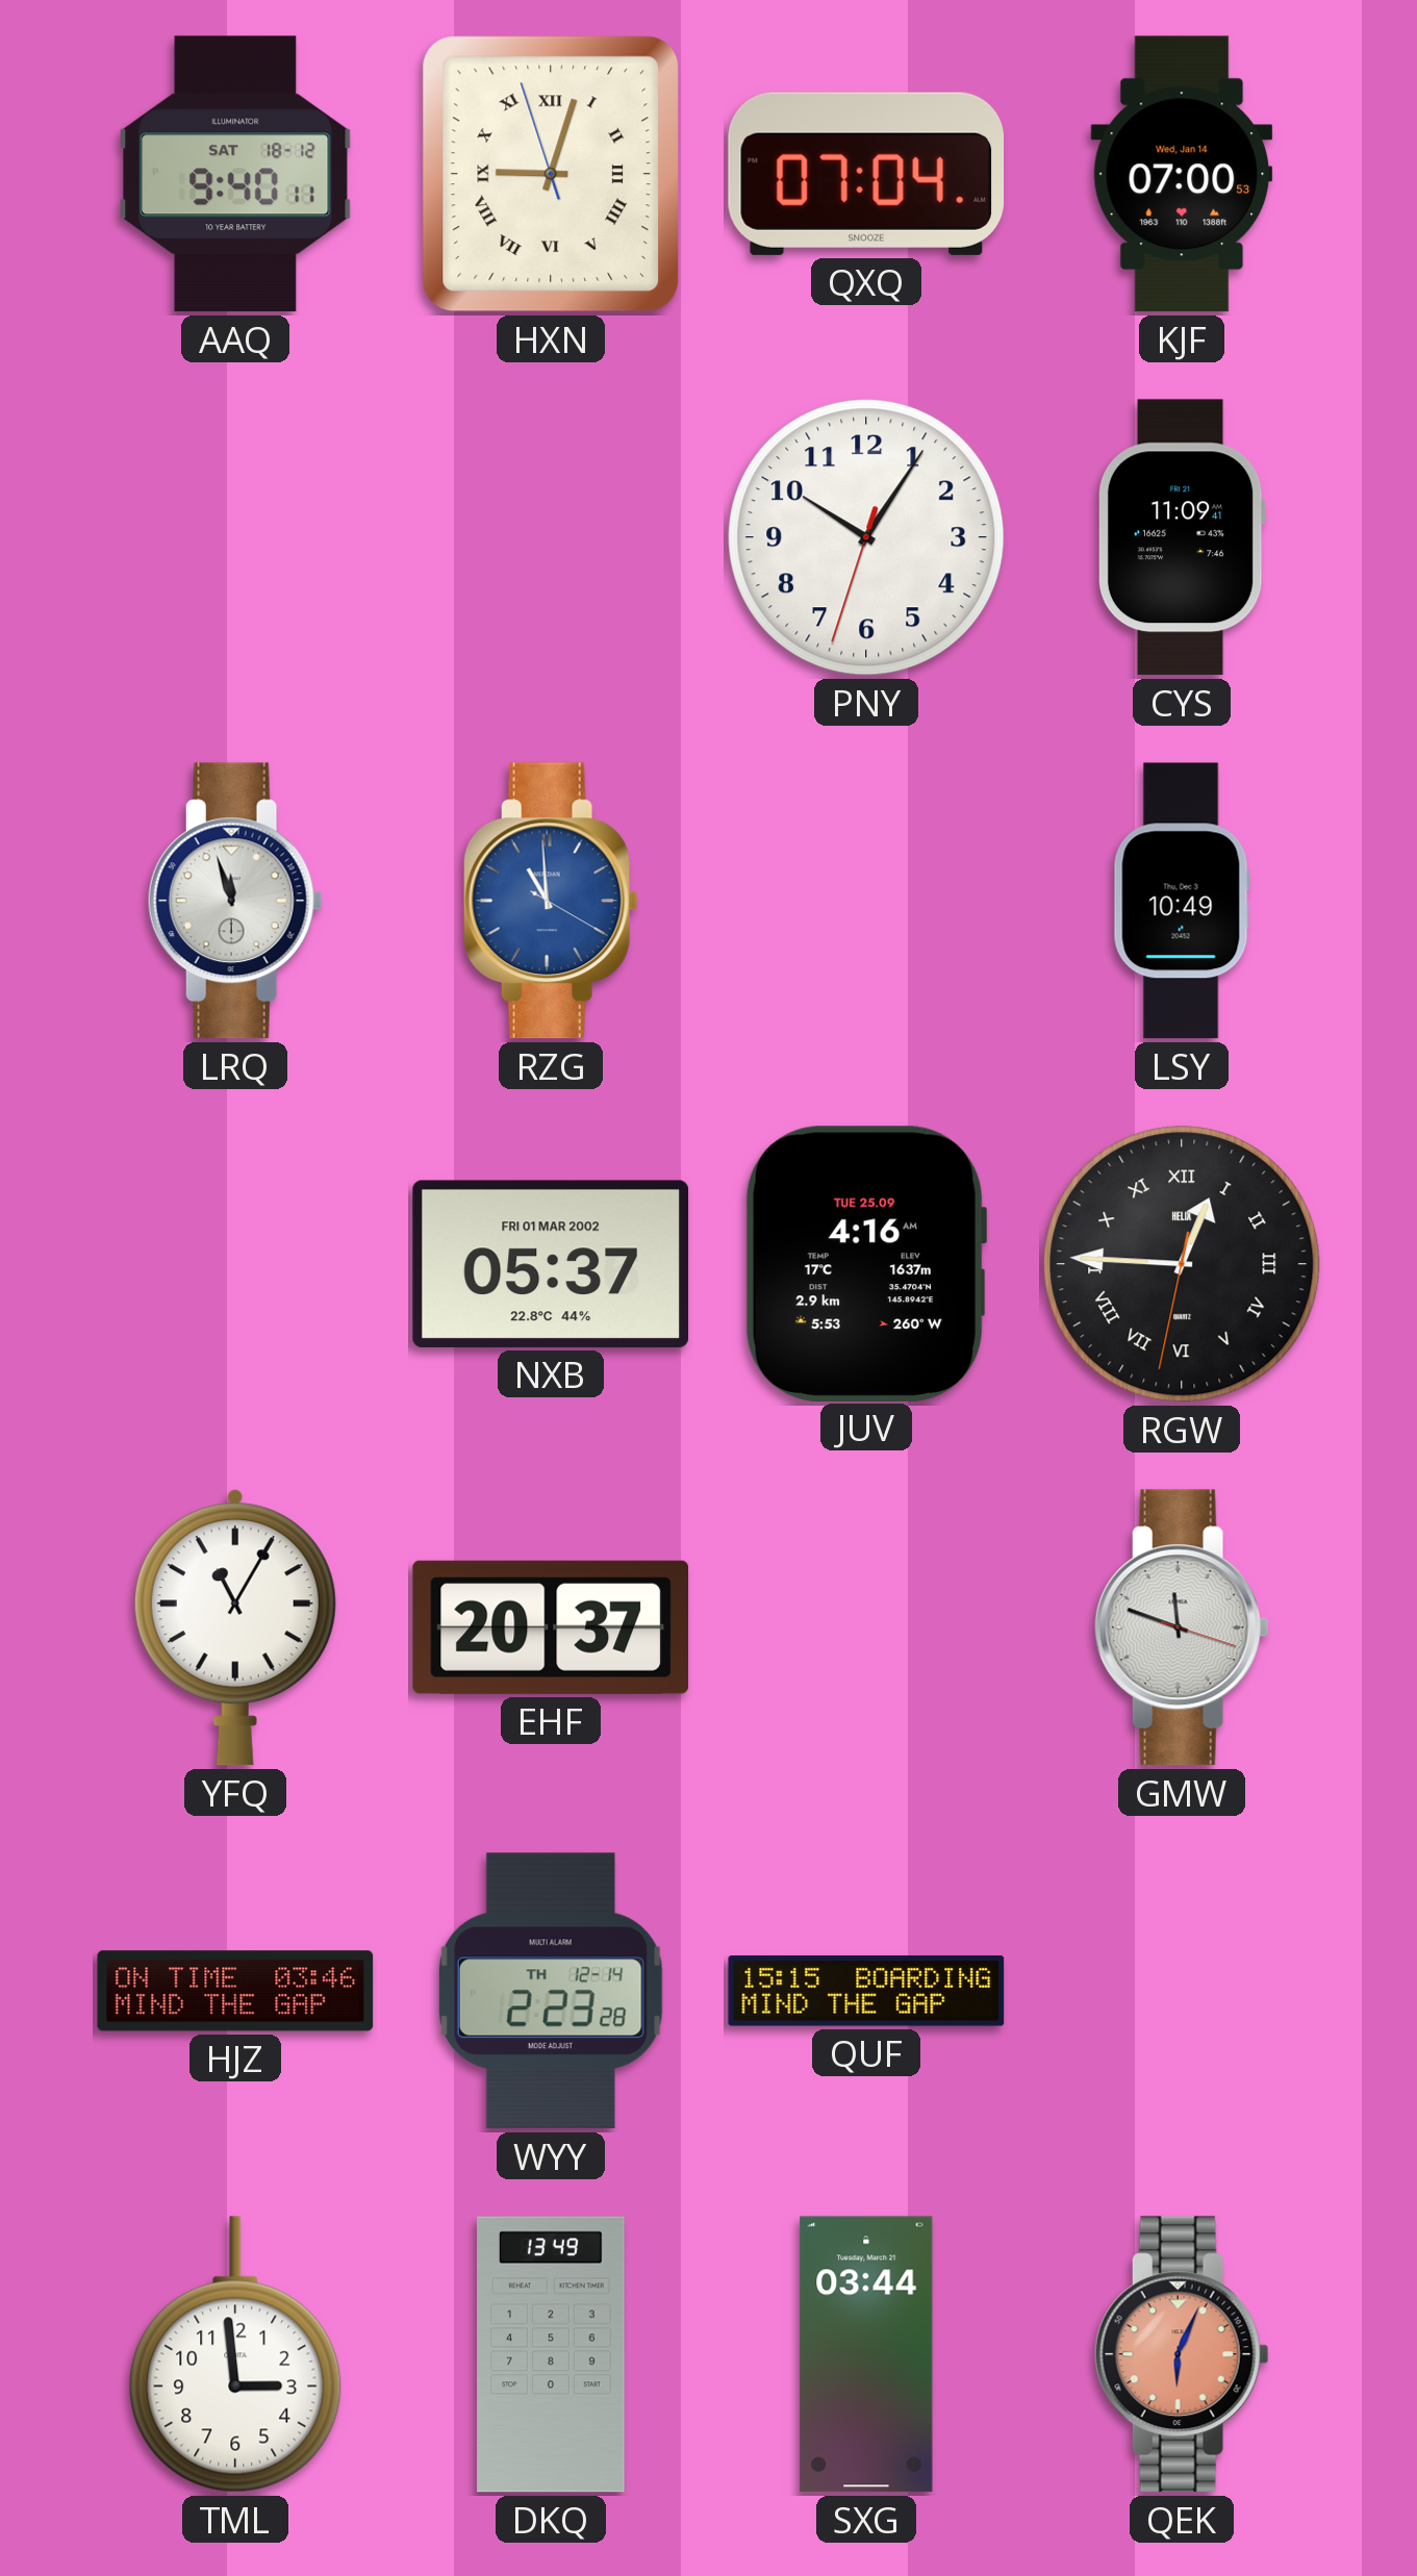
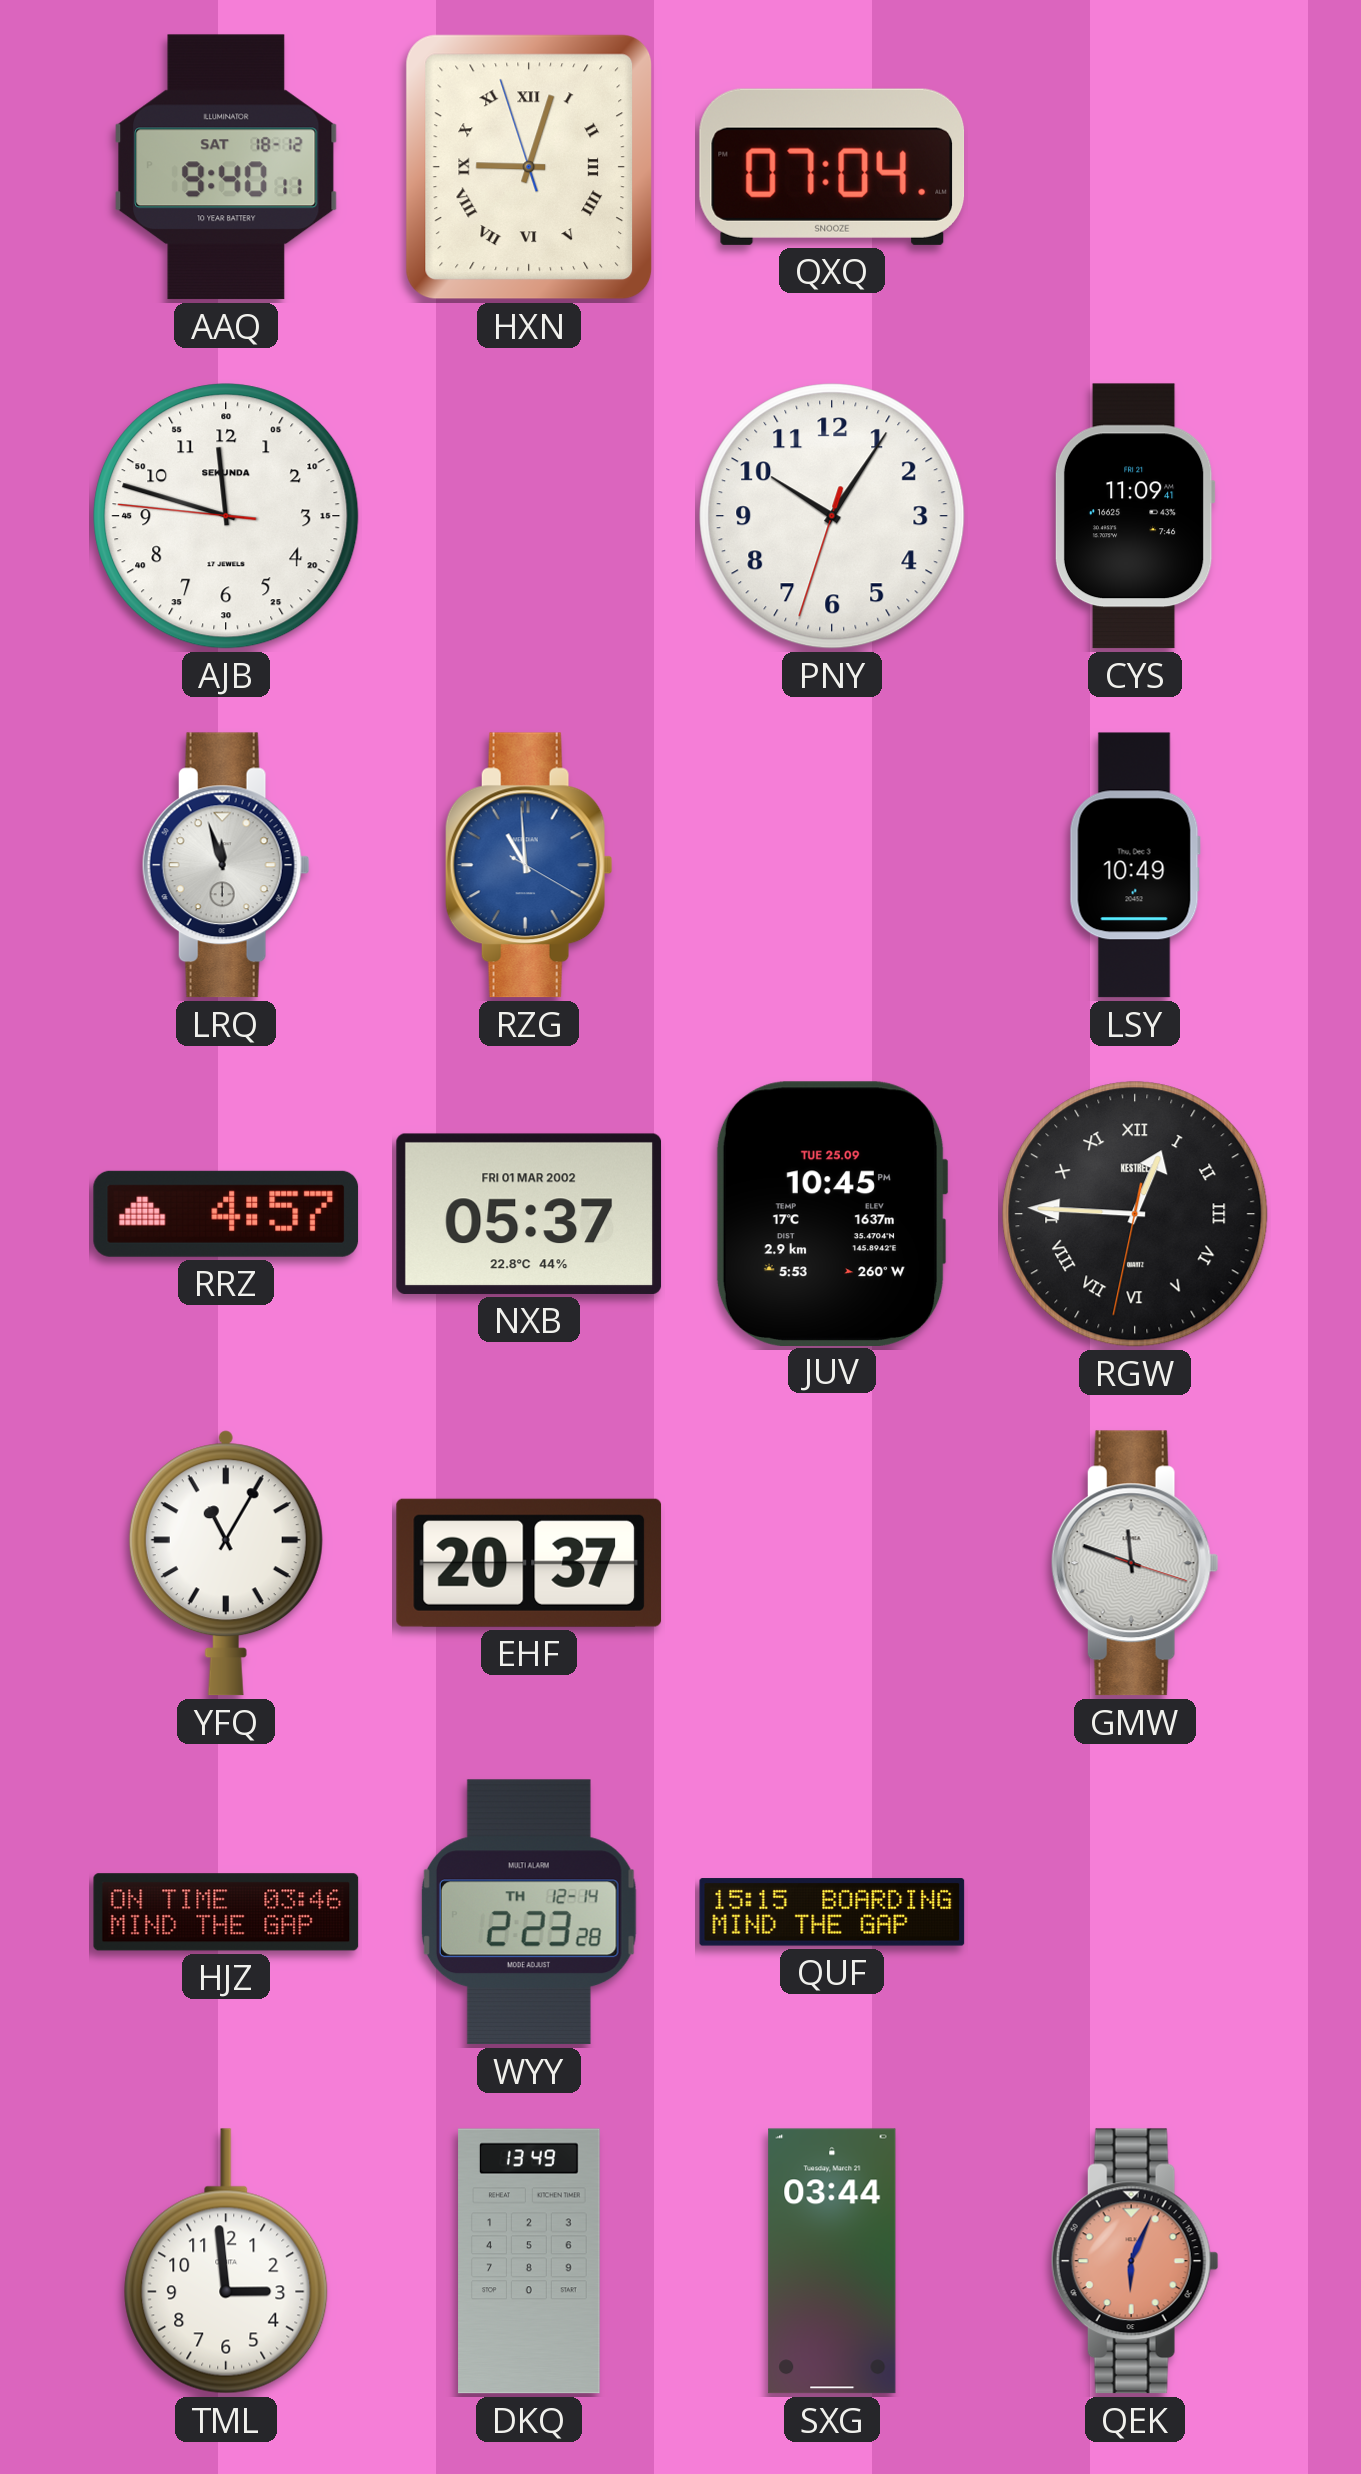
KJF: 07:00 -> none (1182, 174)
AJB: none -> 11:47 (226, 516)
RRZ: none -> 4:57 (226, 1214)
JUV: 4:16 -> 10:45 (832, 1213)
RGW brand: HELIX -> KESTREL (1135, 1214)
